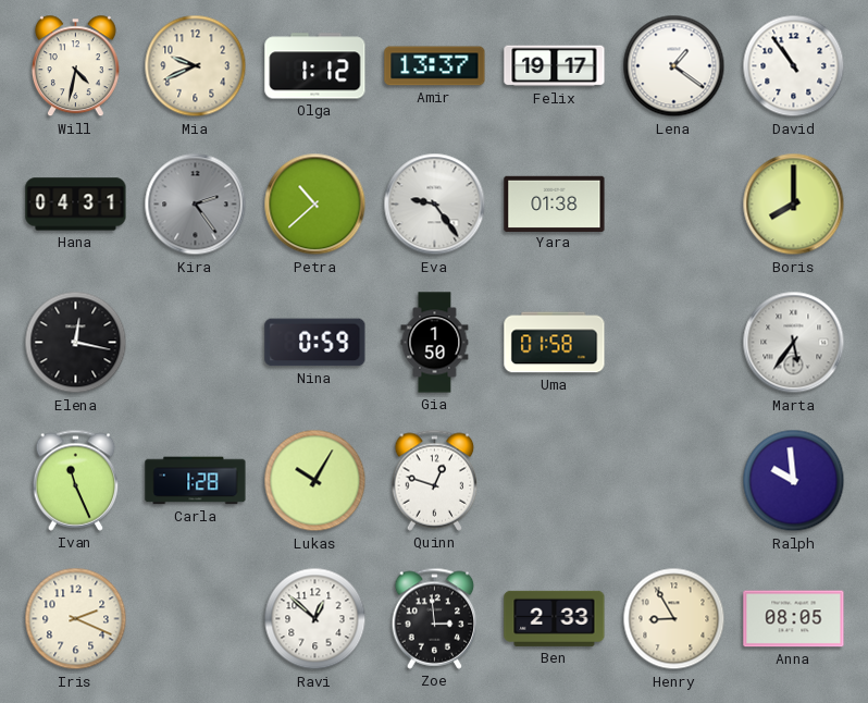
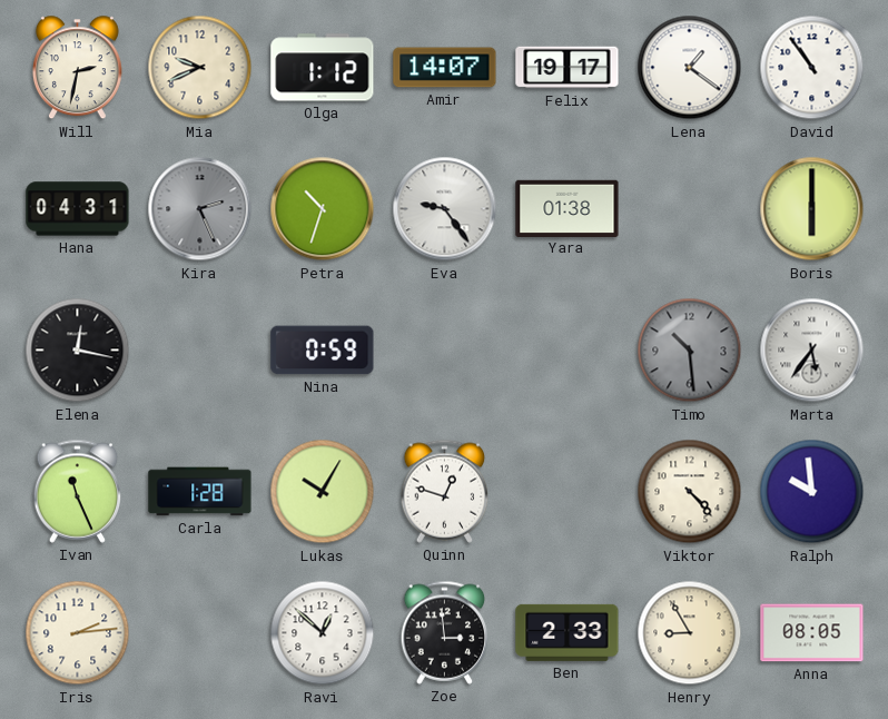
Will: 4:32 -> 2:32 (77, 68)
Amir: 13:37 -> 14:07 (445, 68)
Kira: 2:24 -> 2:26 (200, 209)
Petra: 10:38 -> 10:33 (323, 209)
Boris: 8:00 -> 6:00 (812, 209)
Gia: 1:50 -> none (435, 343)
Uma: 01:58 -> none (555, 343)
Timo: none -> 10:29 (690, 351)
Viktor: none -> 4:23 (690, 492)
Iris: 2:19 -> 2:14 (78, 633)
